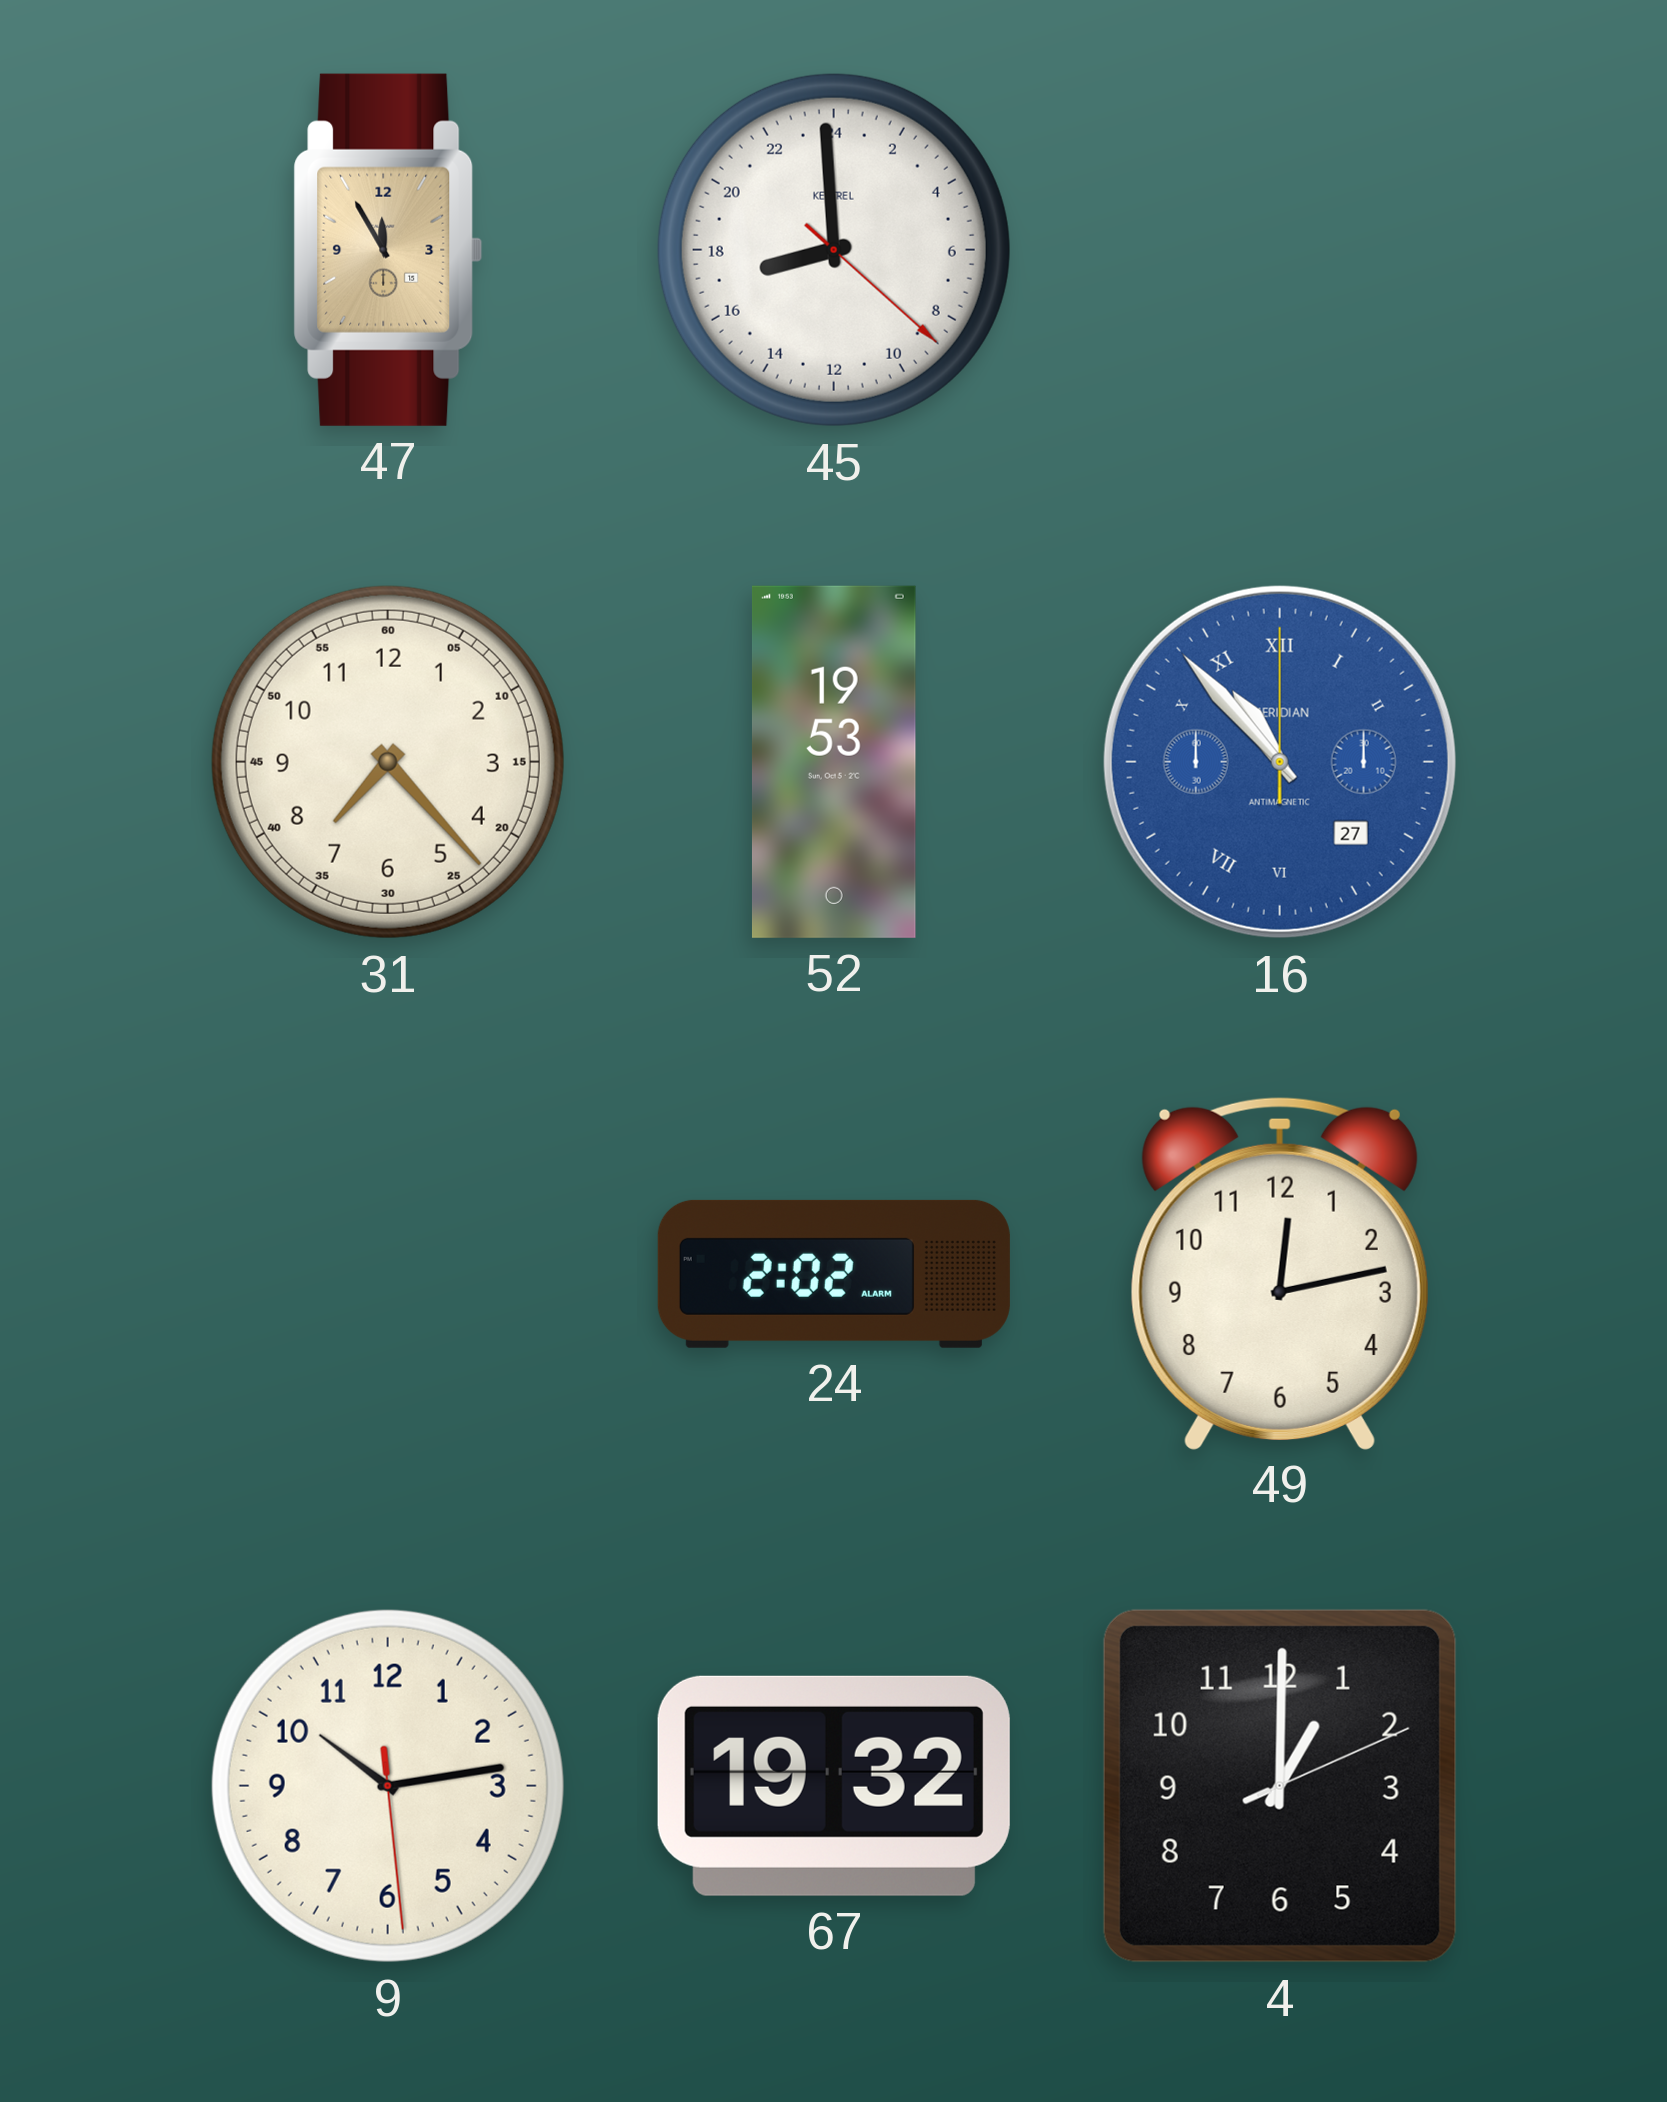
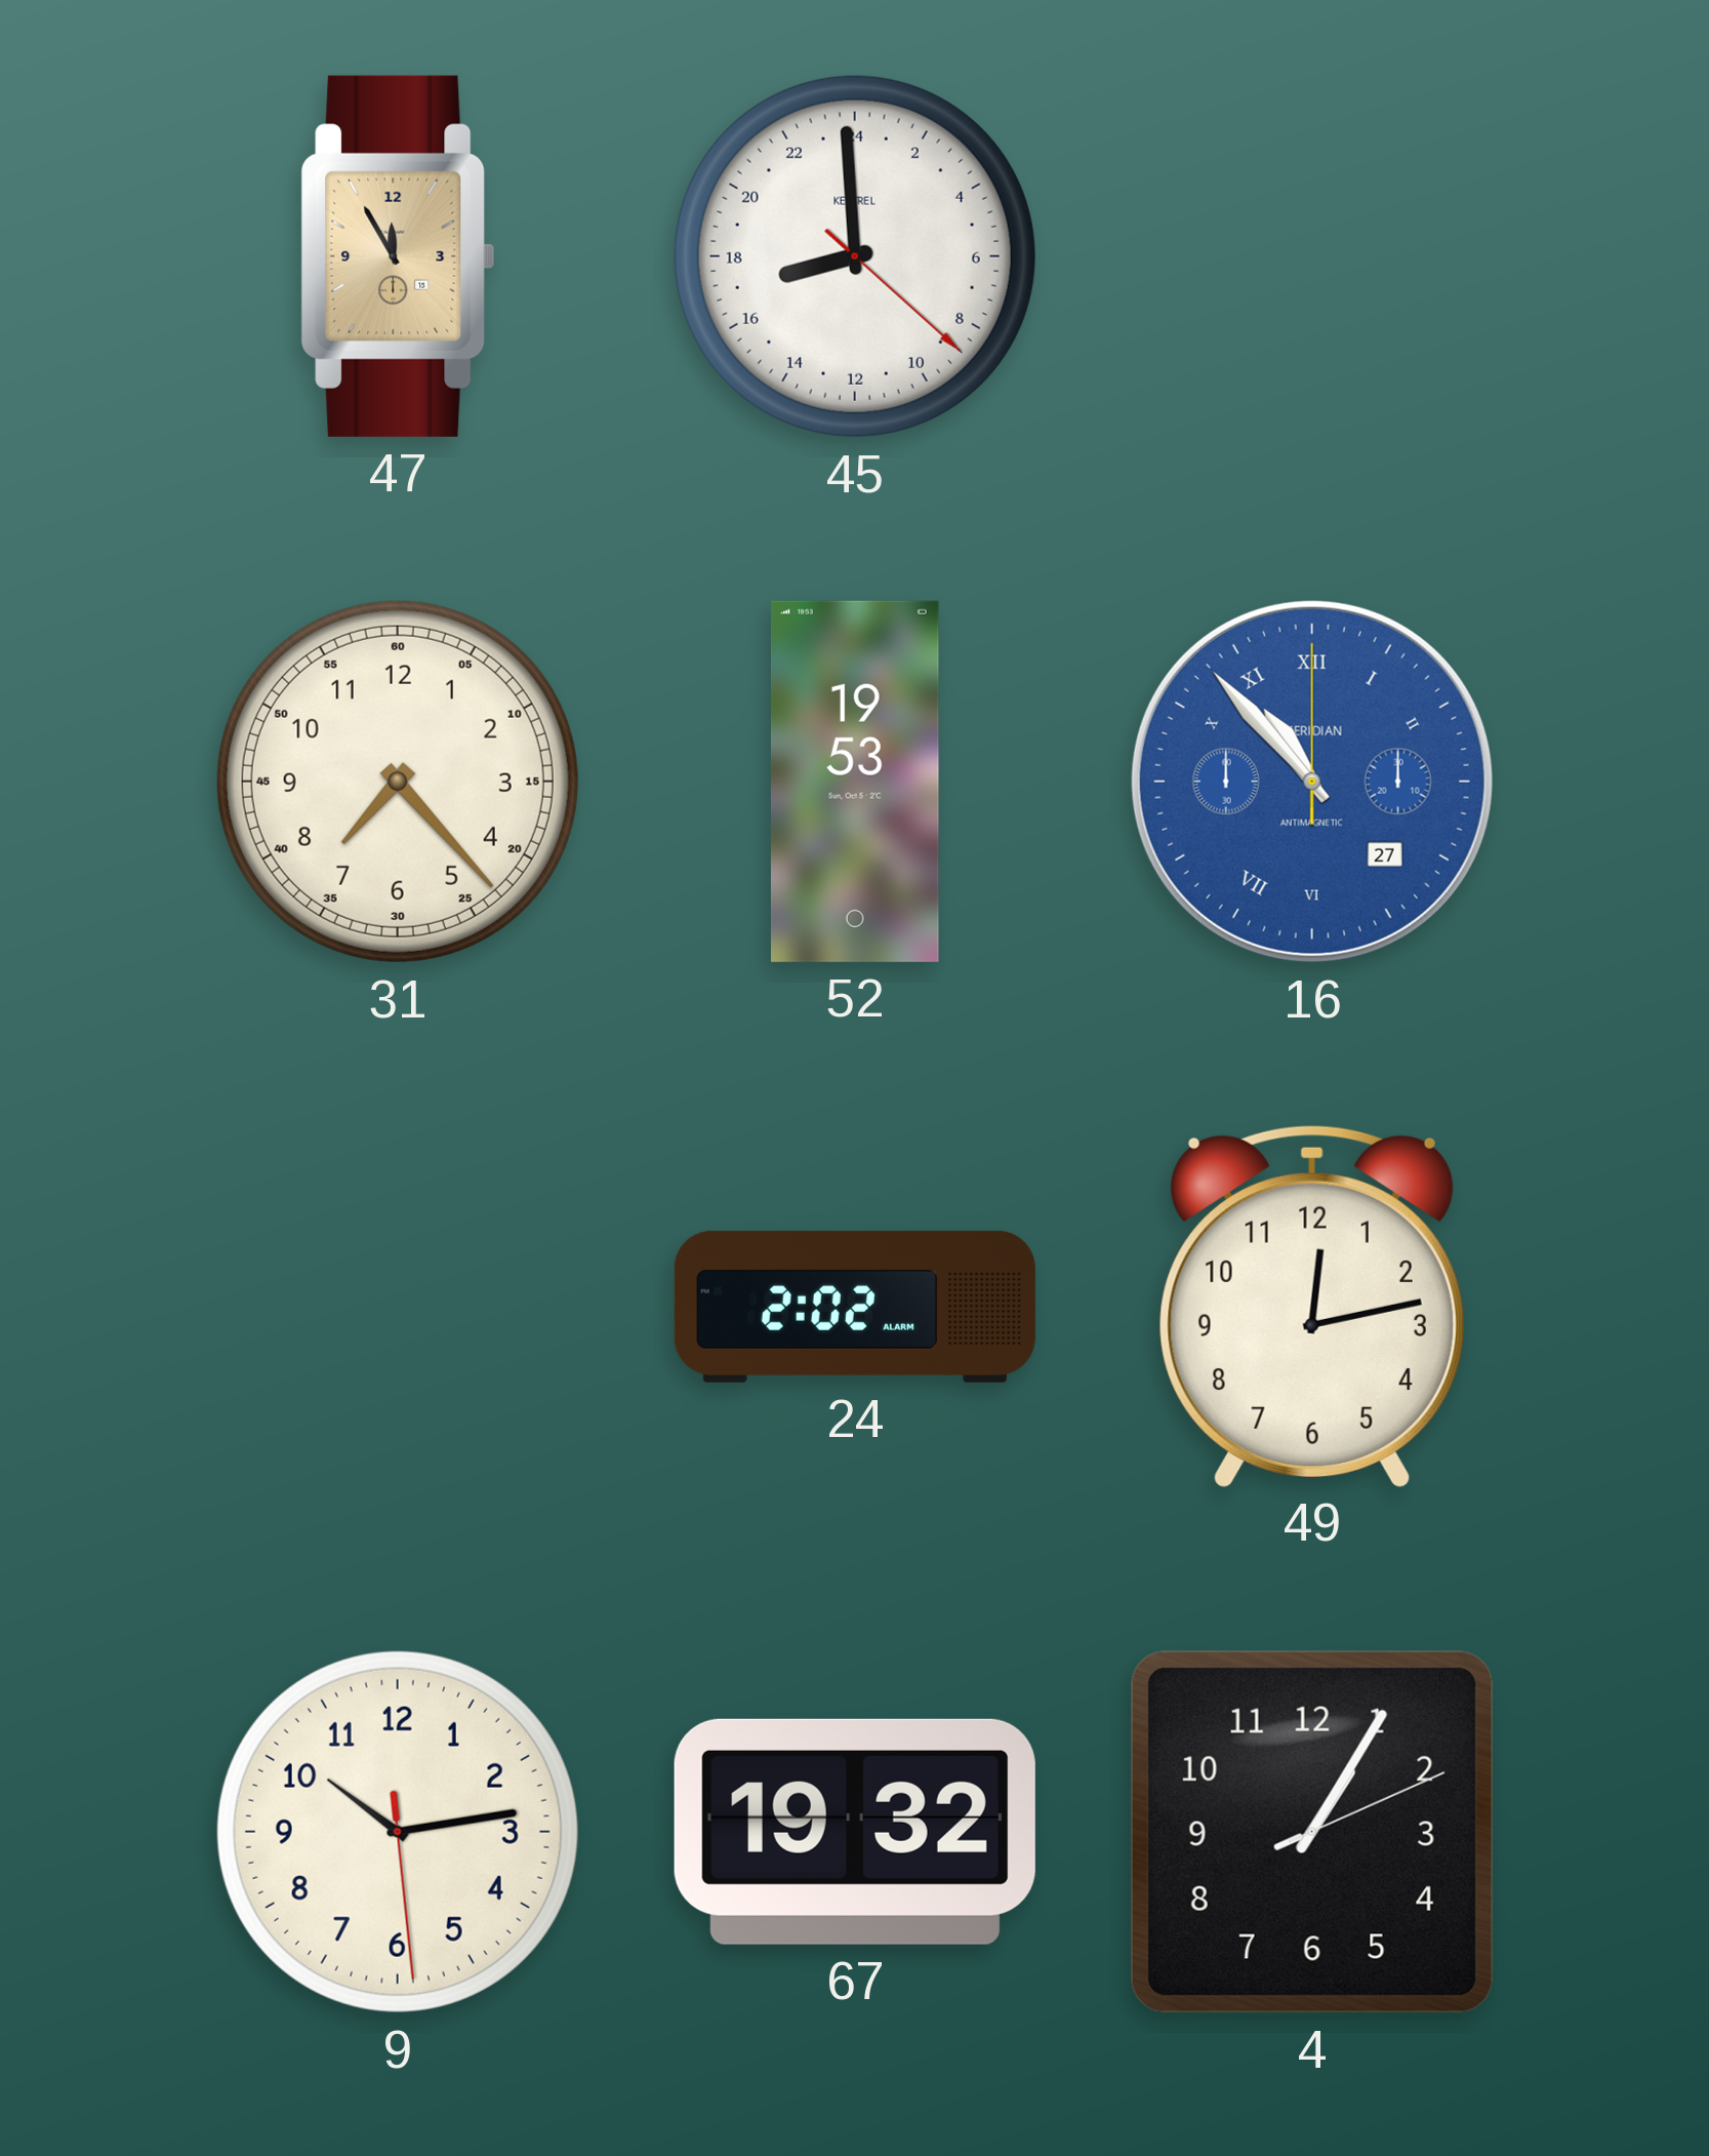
4: 1:00 -> 1:05 (1312, 1832)
